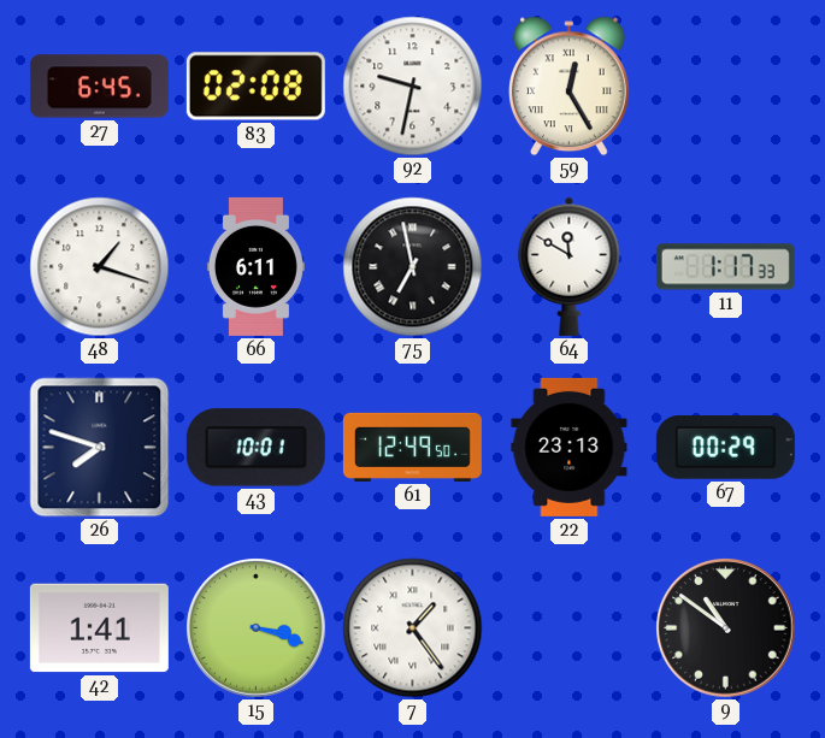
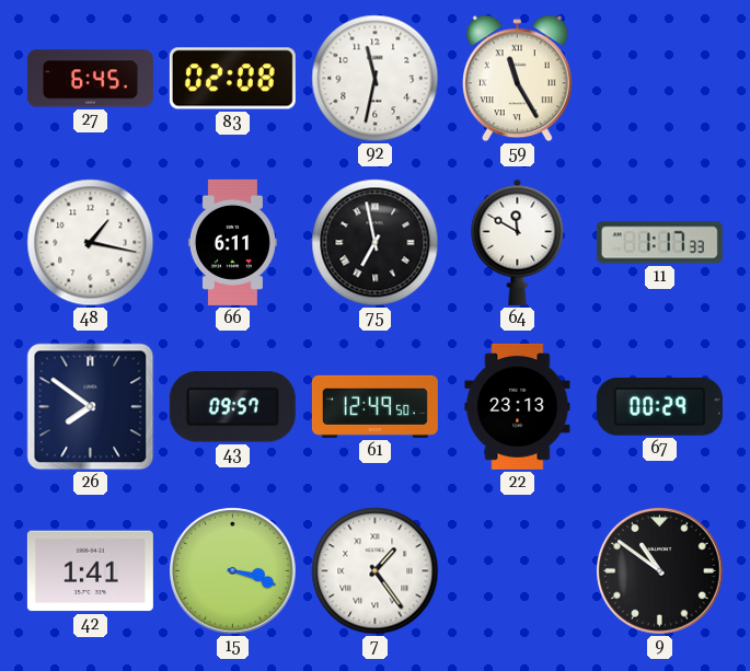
92: 9:32 -> 11:32 (376, 79)
59: 12:25 -> 11:25 (518, 79)
48: 1:18 -> 1:17 (91, 243)
26: 7:48 -> 7:51 (91, 407)
43: 10:01 -> 09:57 (232, 407)
